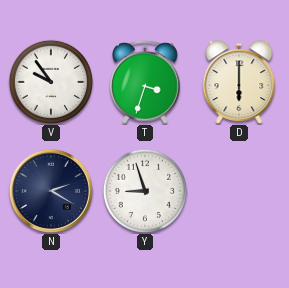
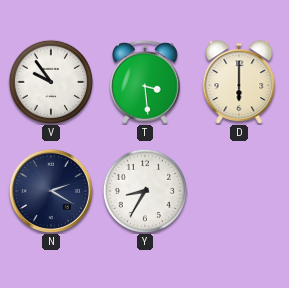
T: 3:33 -> 3:29 (146, 82)
Y: 8:57 -> 8:35 (144, 190)
